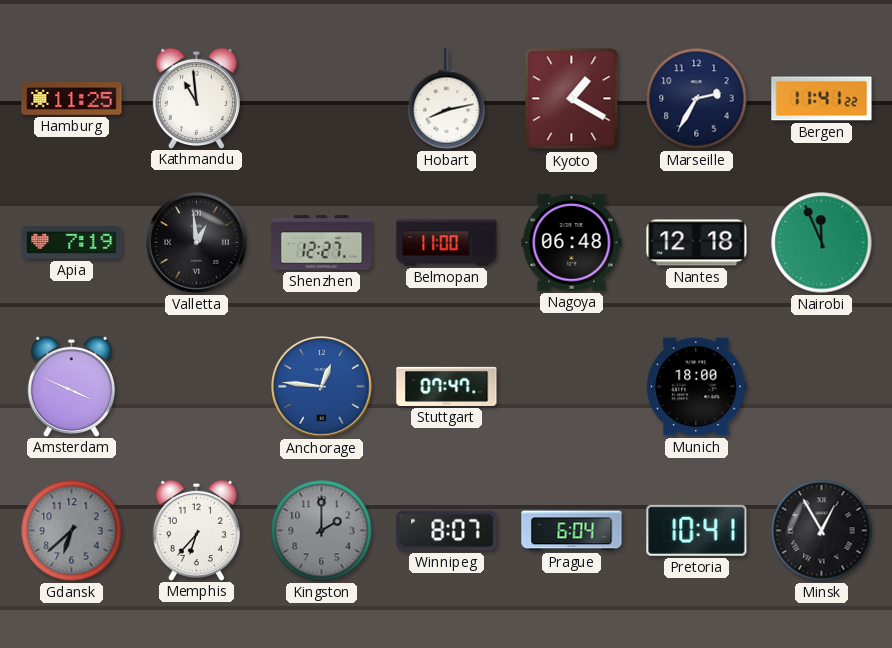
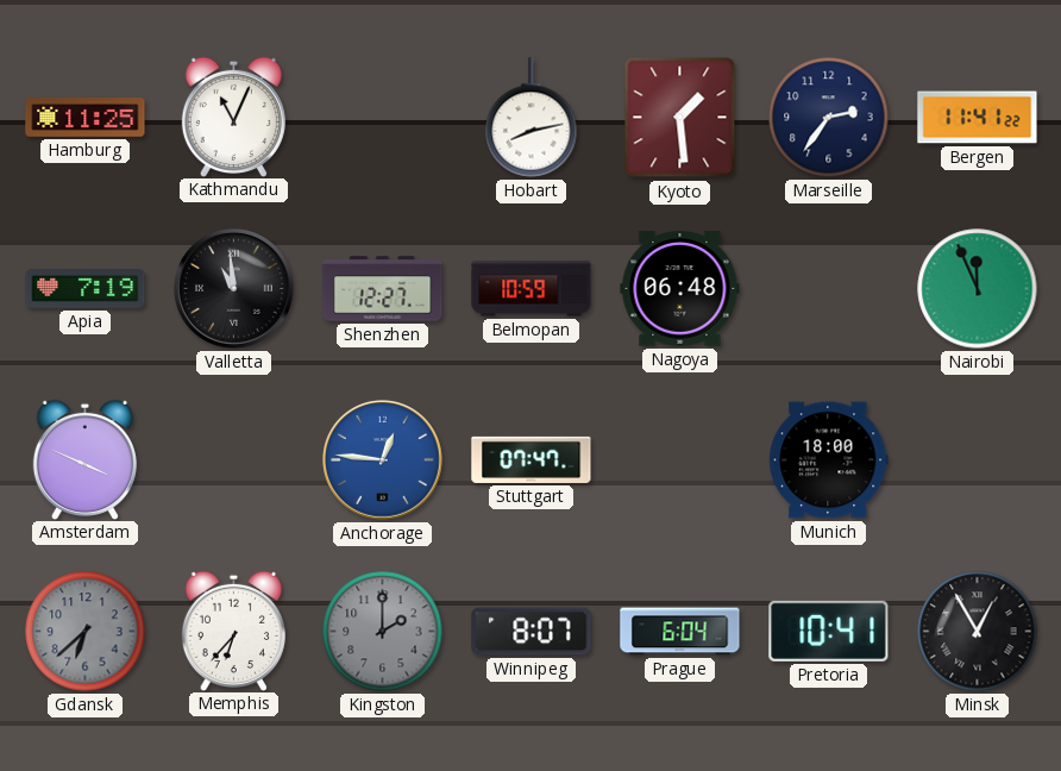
Kathmandu: 10:59 -> 11:04 (233, 117)
Kyoto: 1:20 -> 1:29 (680, 118)
Marseille: 2:35 -> 2:36 (829, 118)
Valletta: 12:59 -> 10:59 (234, 289)
Belmopan: 11:00 -> 10:59 (532, 289)
Nantes: 12:18 -> none (697, 243)
